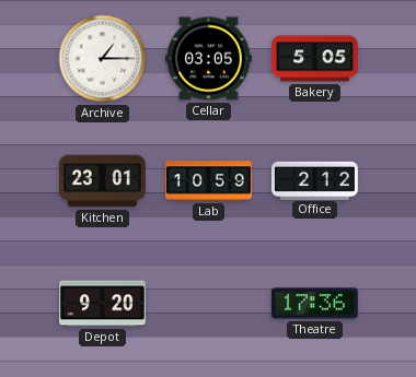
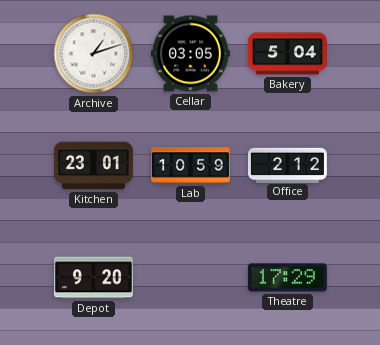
Archive: 1:15 -> 1:12 (94, 54)
Bakery: 5:05 -> 5:04 (288, 54)
Theatre: 17:36 -> 17:29 (287, 278)
